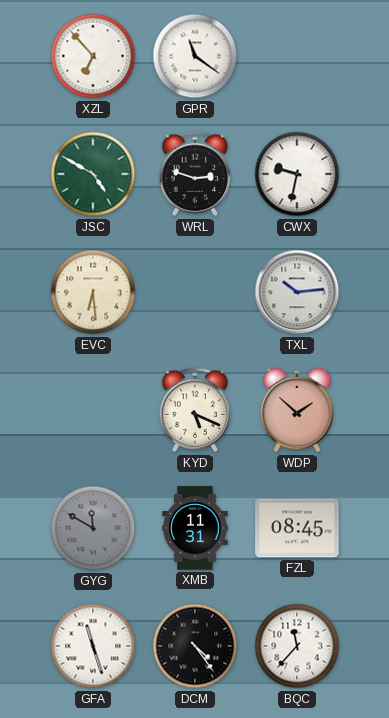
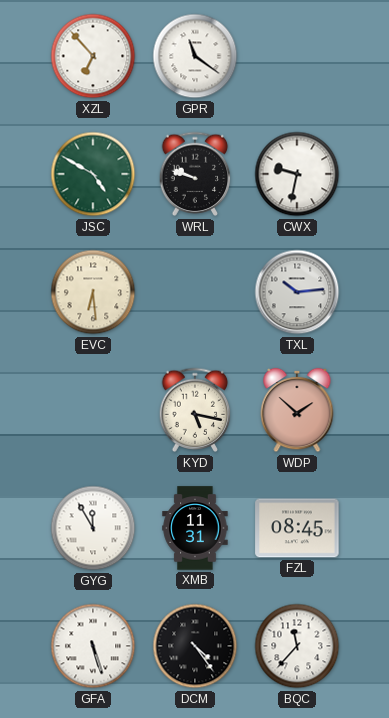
WRL: 2:48 -> 9:48 (195, 174)
KYD: 5:19 -> 5:17 (195, 410)
GYG: 11:50 -> 11:55 (93, 528)
GYG dial: grey -> white (93, 528)
GFA: 11:27 -> 5:27 (93, 646)
